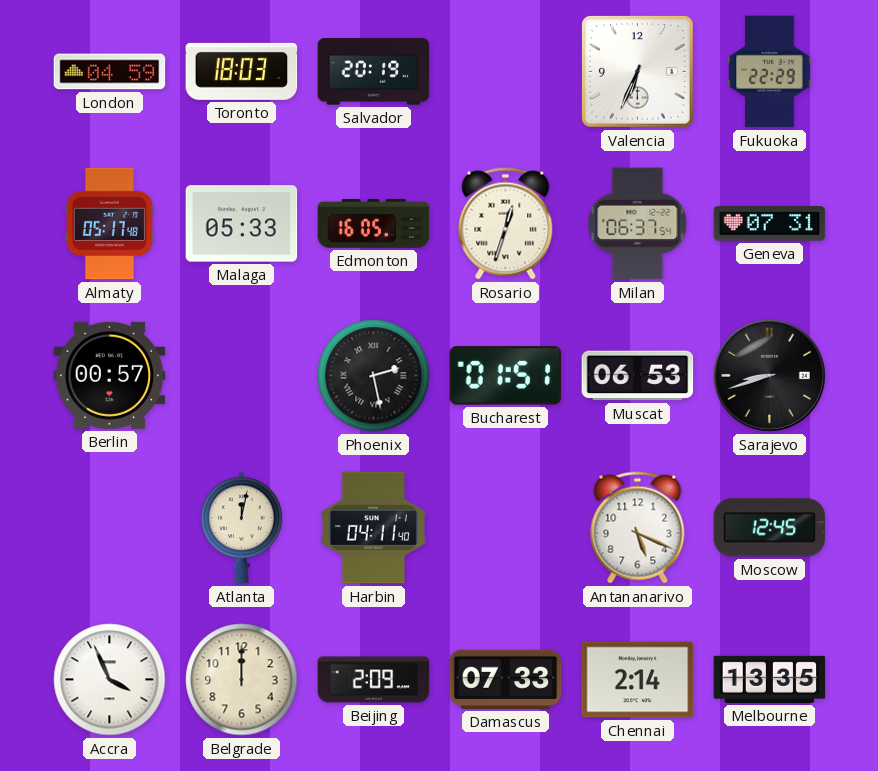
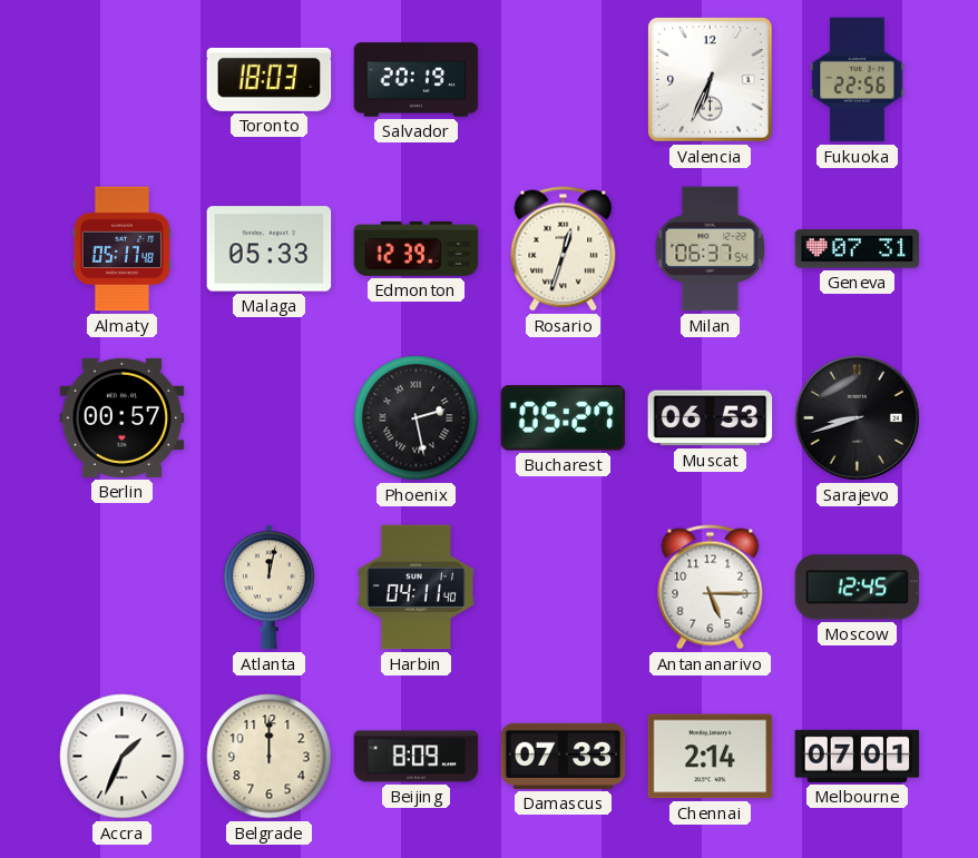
London: 04:59 -> none (110, 72)
Fukuoka: 22:29 -> 22:56 (858, 80)
Edmonton: 16:05 -> 12:39 (417, 248)
Bucharest: 01:51 -> 05:27 (564, 418)
Antananarivo: 5:19 -> 5:15 (711, 588)
Accra: 3:56 -> 1:34 (123, 757)
Beijing: 2:09 -> 8:09 (417, 757)
Melbourne: 13:35 -> 07:01 (858, 756)
